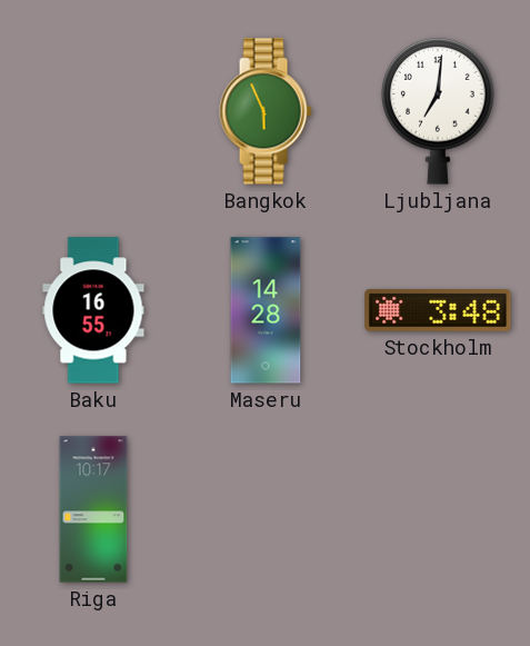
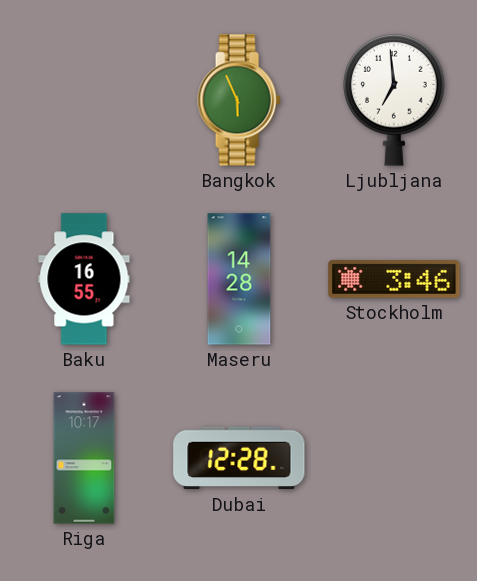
Ljubljana: 7:01 -> 6:59 (394, 101)
Stockholm: 3:48 -> 3:46 (394, 279)
Dubai: none -> 12:28 (239, 458)
